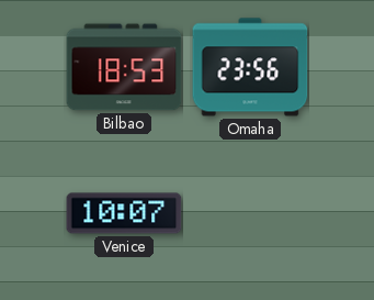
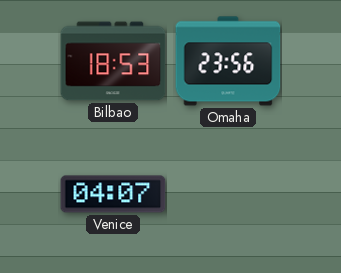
Venice: 10:07 -> 04:07 (113, 194)
